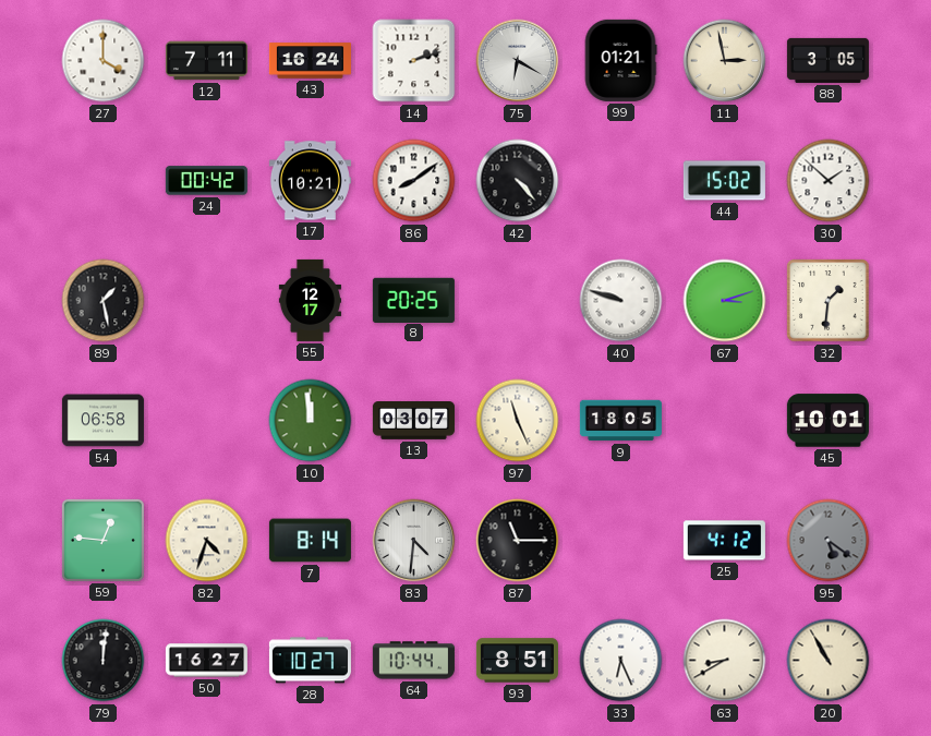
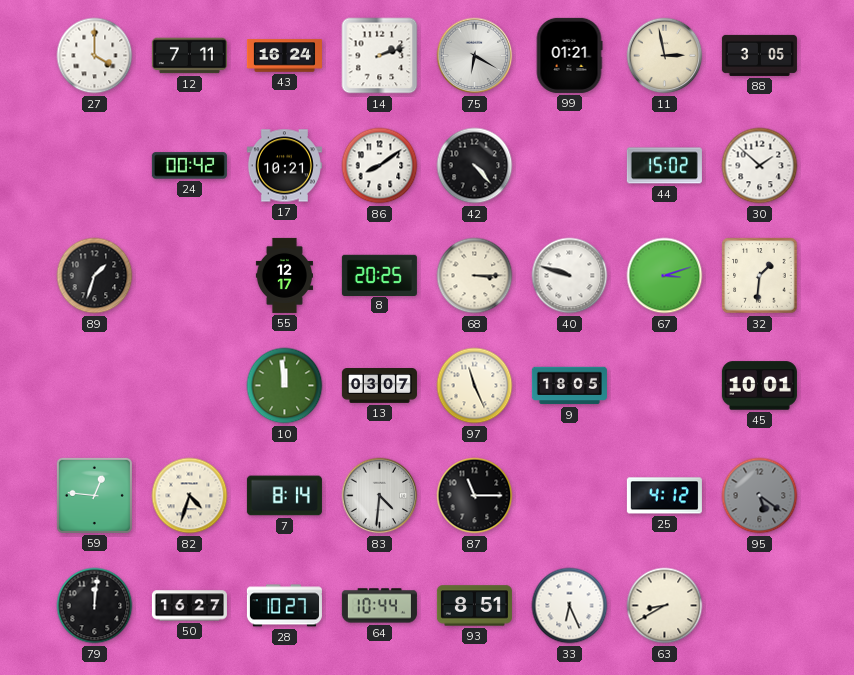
89: 1:28 -> 1:33 (95, 276)
68: none -> 3:15 (475, 276)
54: 06:58 -> none (102, 421)
20: 10:55 -> none (829, 661)
